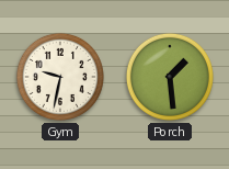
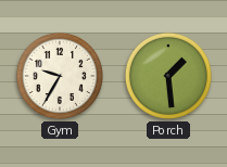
Gym: 9:32 -> 9:35 (60, 76)
